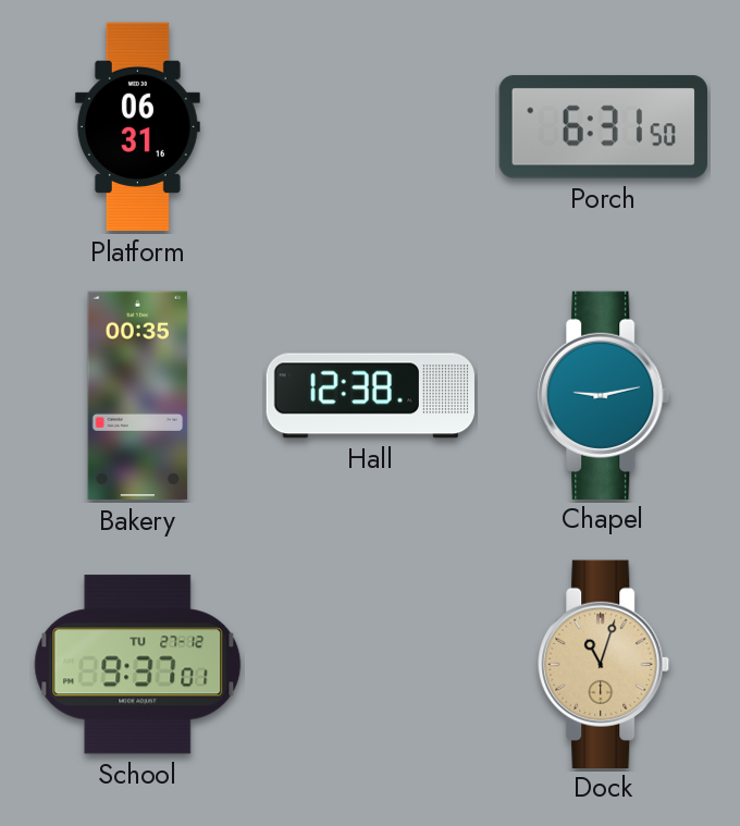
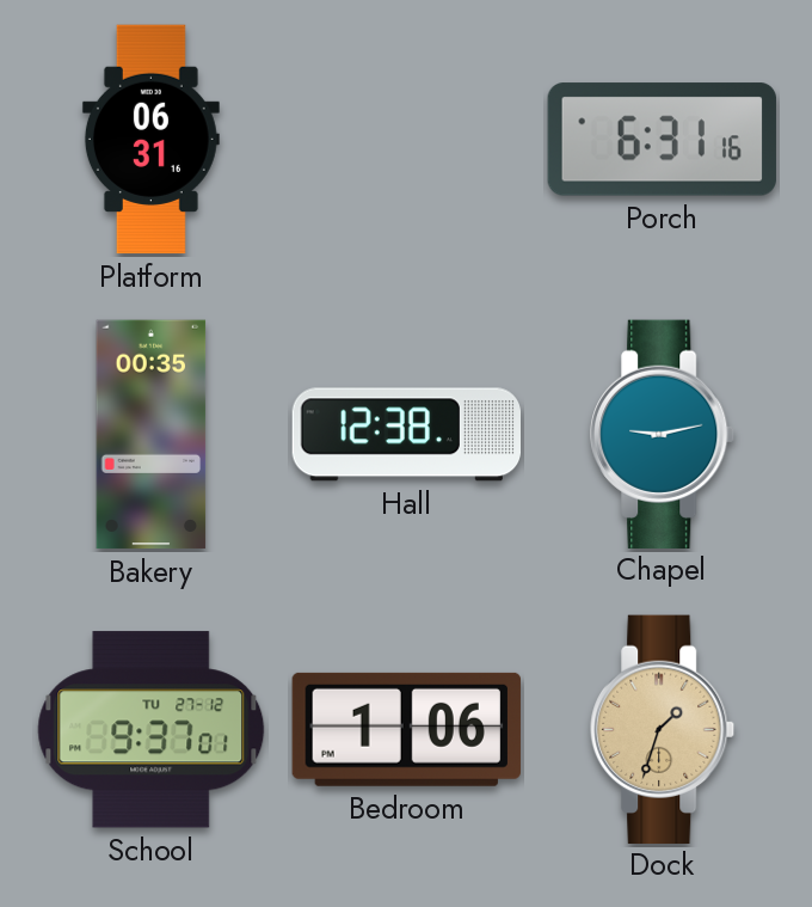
Porch: 6:31:50 -> 6:31:16 (662, 140)
Bedroom: none -> 1:06 (406, 729)
Dock: 11:03 -> 1:33 (663, 729)
